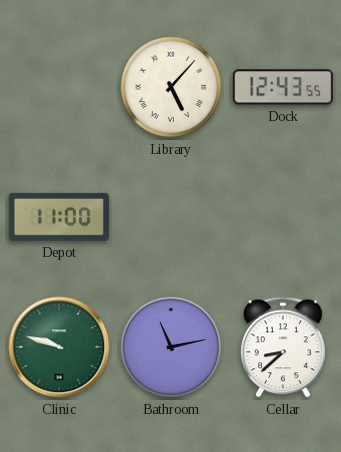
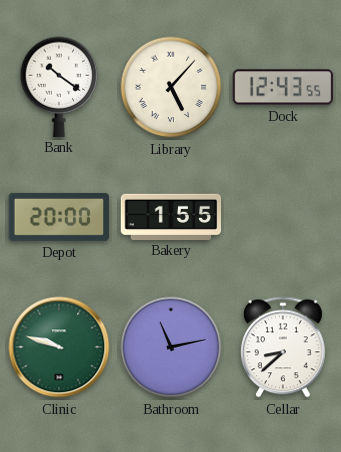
Bank: none -> 10:21 (59, 86)
Depot: 11:00 -> 20:00 (59, 217)
Bakery: none -> 1:55 (170, 216)
